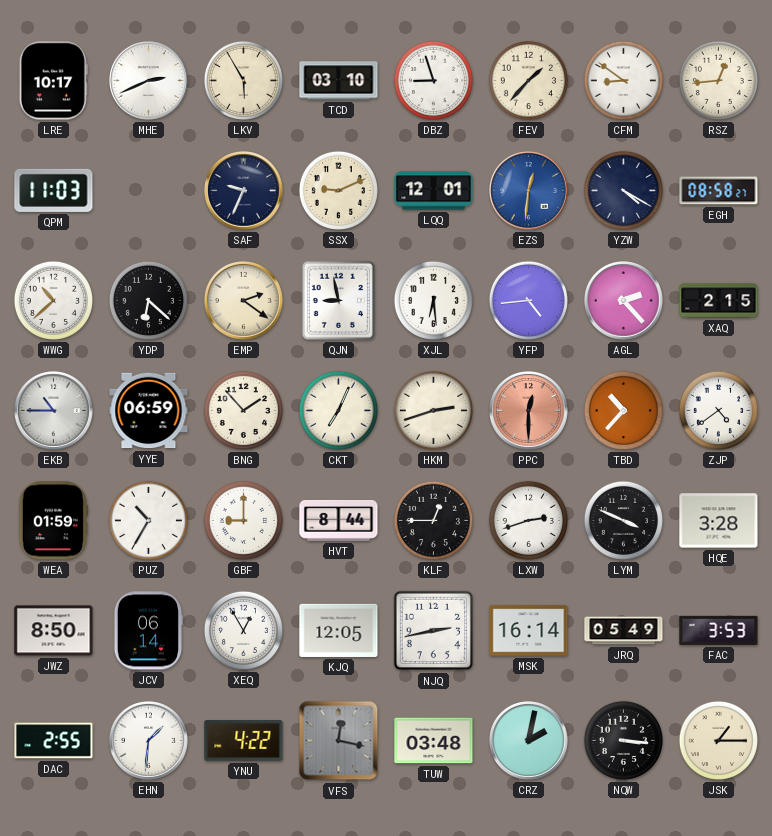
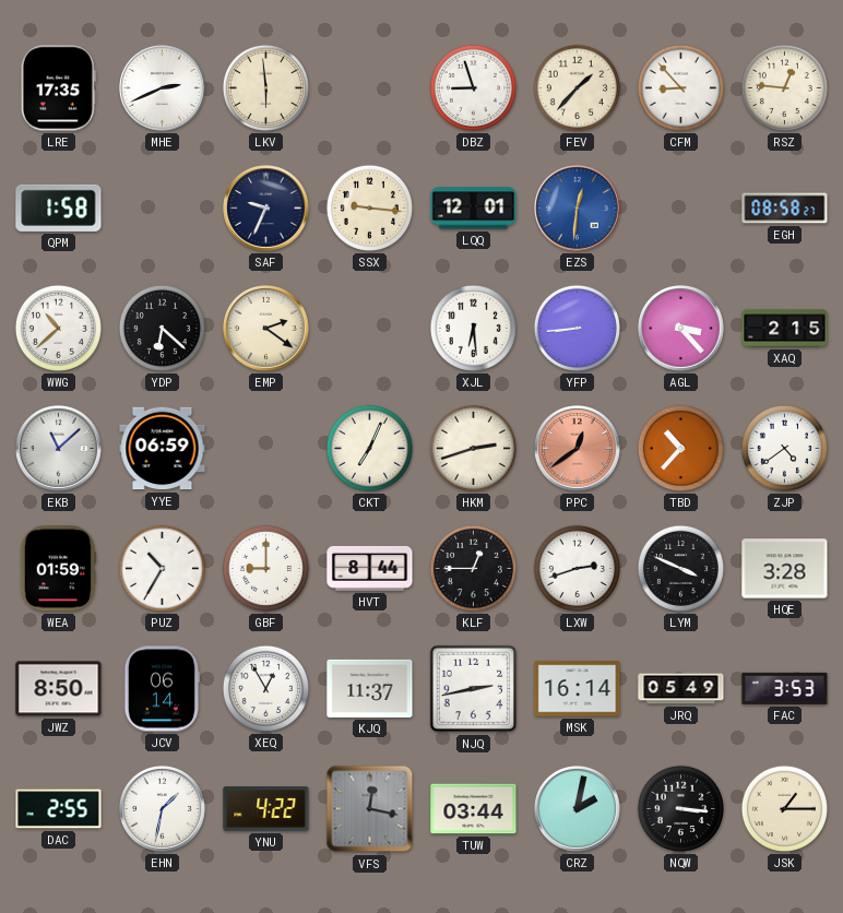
LRE: 10:17 -> 17:35 (58, 88)
LKV: 5:55 -> 5:59 (265, 87)
TCD: 03:10 -> none (339, 81)
CFM: 8:51 -> 8:53 (680, 87)
RSZ: 12:44 -> 12:46 (784, 87)
QPM: 11:03 -> 1:58 (59, 207)
SSX: 9:11 -> 9:16 (369, 207)
YZW: 4:20 -> none (623, 190)
QJN: 8:58 -> none (338, 300)
YFP: 4:44 -> 8:44 (577, 328)
AGL: 2:23 -> 3:23 (681, 329)
EKB: 10:45 -> 11:08 (59, 449)
BNG: 1:53 -> none (243, 410)
PPC: 12:30 -> 12:39 (578, 449)
KJQ: 12:05 -> 11:37 (370, 688)
EHN: 1:31 -> 1:32 (163, 809)
TUW: 03:48 -> 03:44 (474, 809)
